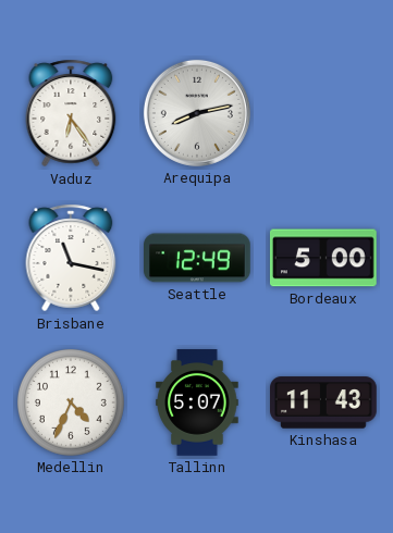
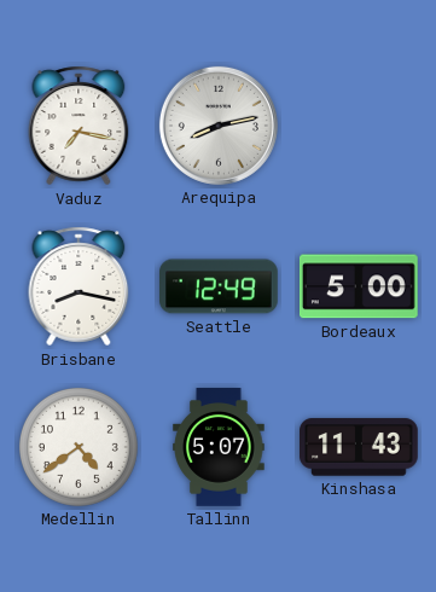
Vaduz: 6:24 -> 7:17 (79, 126)
Brisbane: 11:17 -> 8:17 (79, 286)
Medellin: 4:34 -> 4:39 (79, 447)
